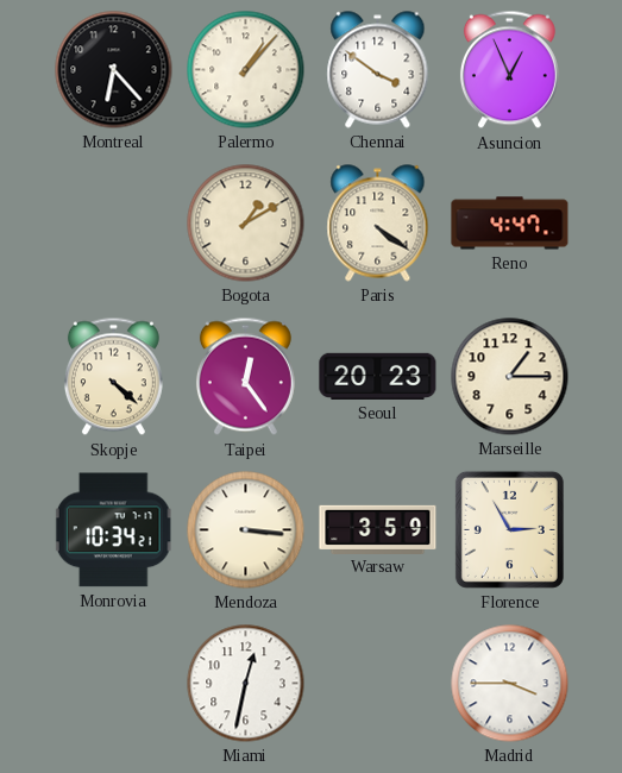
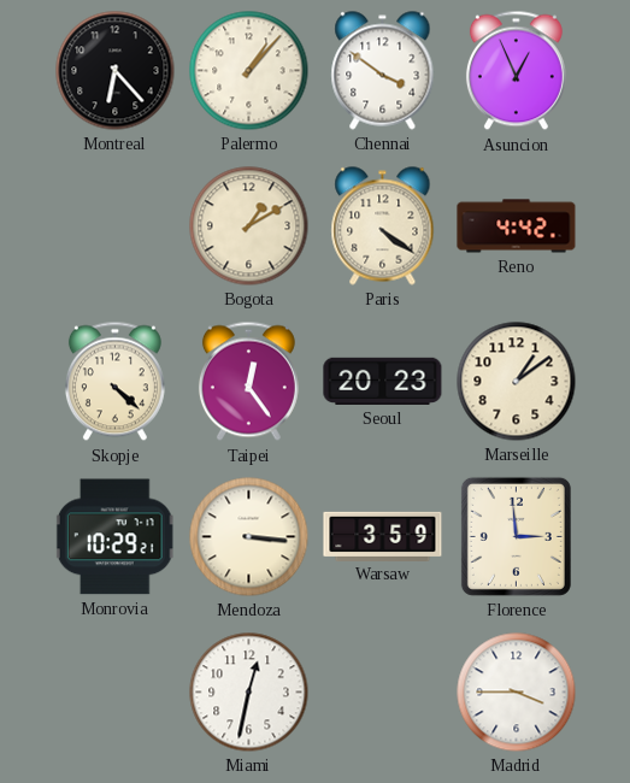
Reno: 4:47 -> 4:42 (517, 226)
Marseille: 1:15 -> 1:09 (517, 382)
Monrovia: 10:34 -> 10:29 (114, 537)
Florence: 2:55 -> 2:59 (516, 536)
